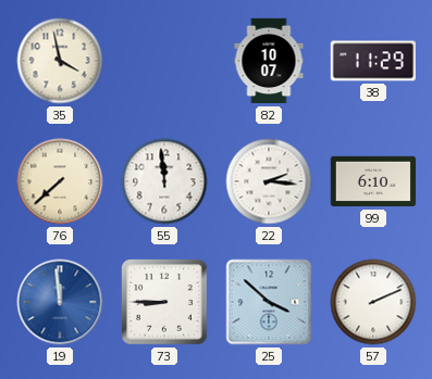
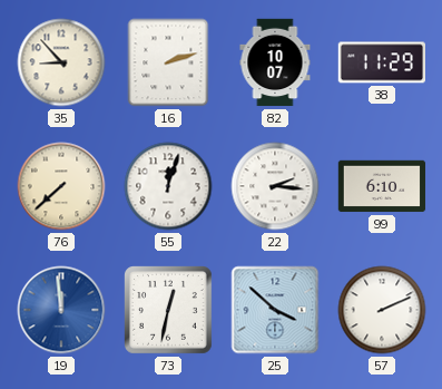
35: 3:58 -> 8:53 (61, 62)
16: none -> 2:12 (168, 62)
55: 11:59 -> 12:03 (168, 186)
73: 8:45 -> 12:32 (169, 311)
